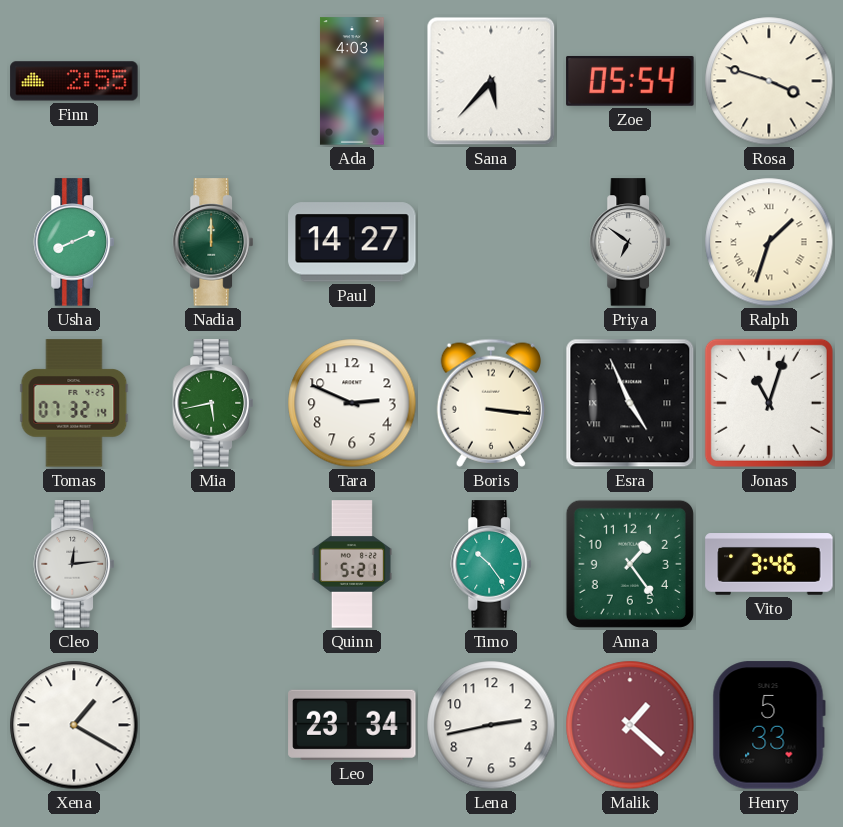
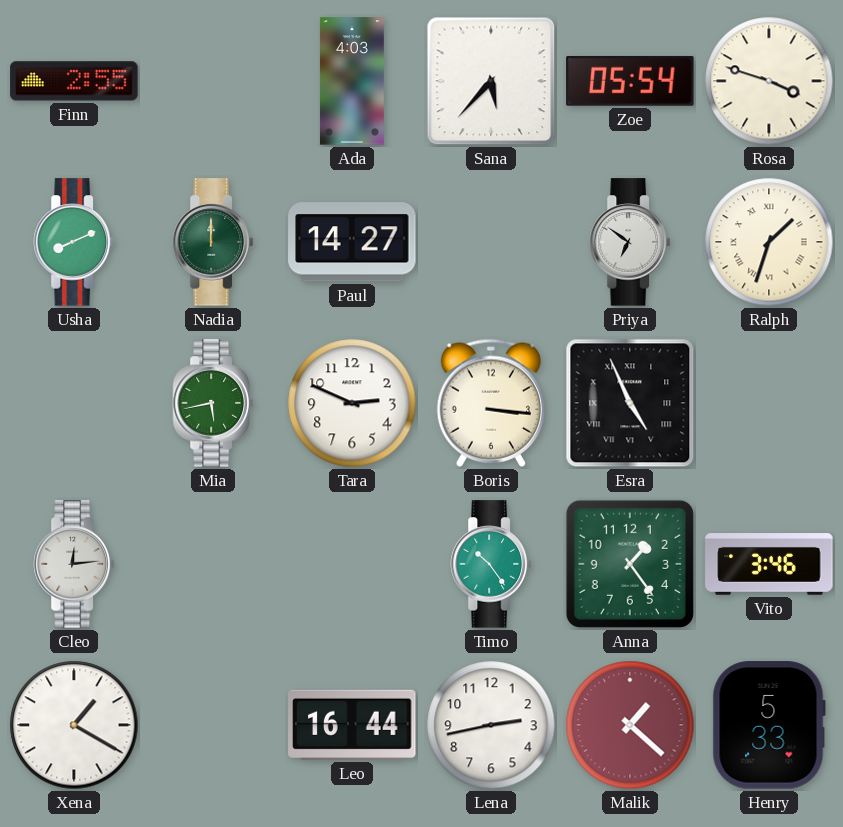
Tomas: 07:32 -> none (74, 403)
Jonas: 11:03 -> none (769, 403)
Quinn: 5:21 -> none (352, 564)
Leo: 23:34 -> 16:44 (352, 725)
